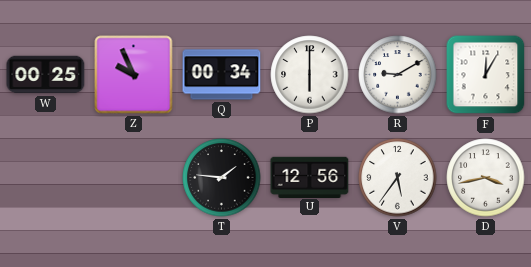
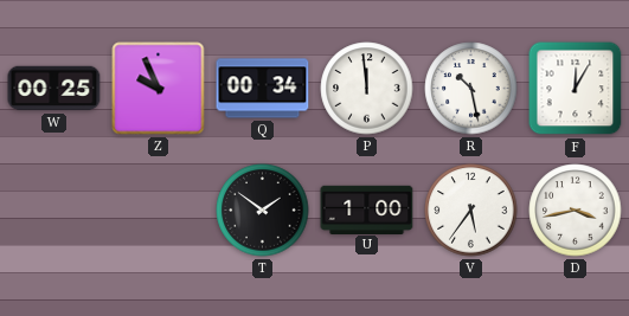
P: 6:00 -> 11:59 (367, 89)
R: 9:10 -> 10:28 (471, 89)
T: 1:46 -> 1:51 (263, 211)
U: 12:56 -> 1:00 (367, 209)
